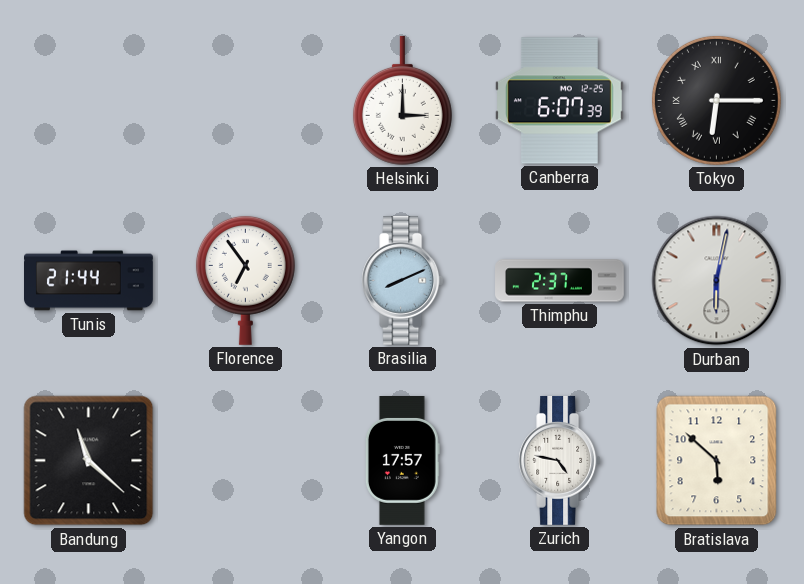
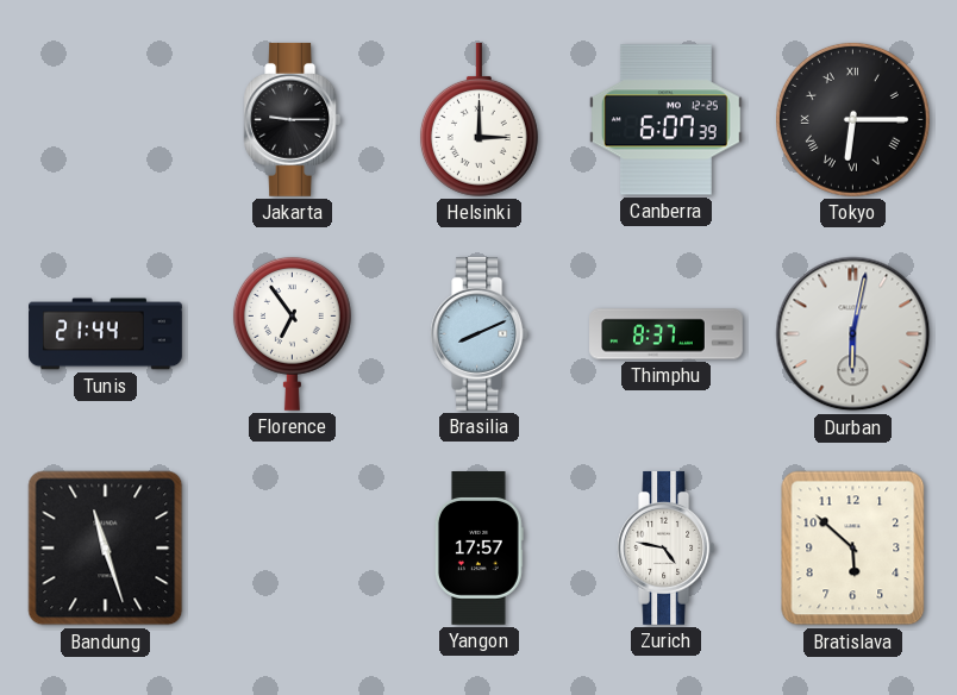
Jakarta: none -> 9:15 (293, 119)
Thimphu: 2:37 -> 8:37 (667, 334)
Bandung: 11:22 -> 11:27 (106, 549)
